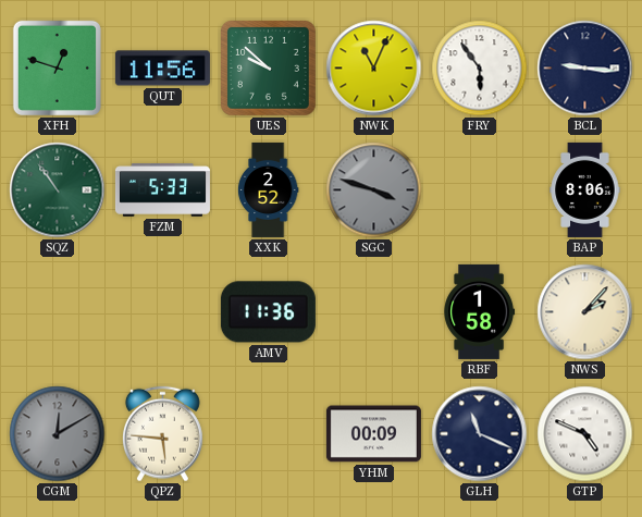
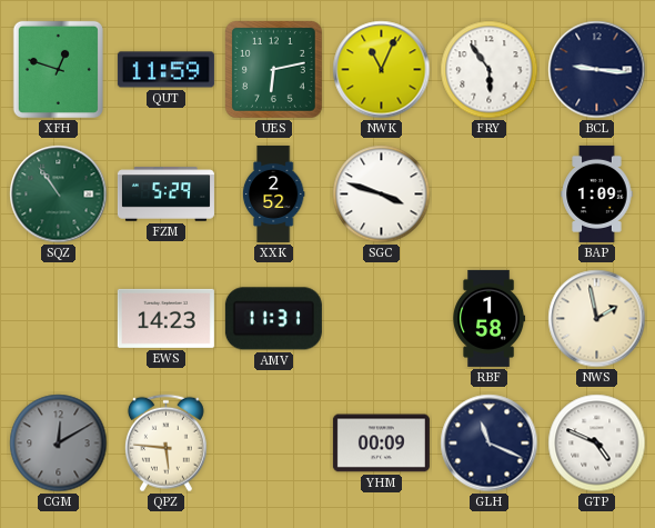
QUT: 11:56 -> 11:59 (165, 70)
UES: 9:52 -> 6:13 (273, 69)
FZM: 5:33 -> 5:29 (165, 195)
SGC dial: grey -> white (382, 195)
BAP: 8:06 -> 1:09 (597, 193)
EWS: none -> 14:23 (165, 318)
AMV: 11:36 -> 11:31 (273, 319)
NWS: 2:07 -> 1:58 (597, 319)
